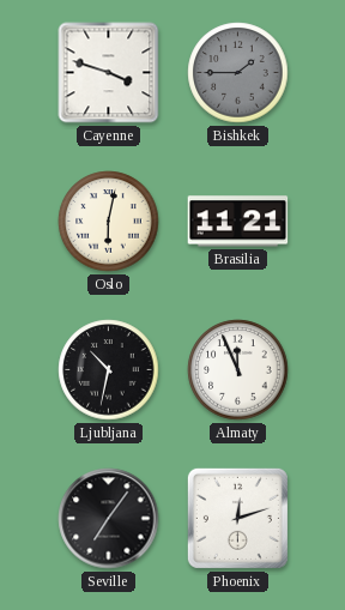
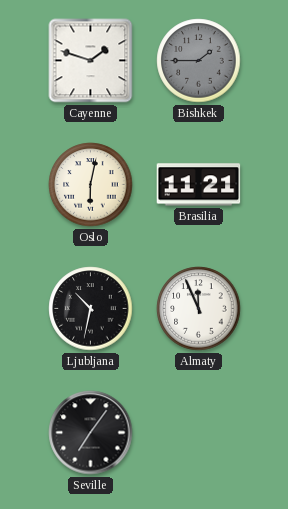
Cayenne: 3:48 -> 1:48 (91, 61)
Phoenix: 12:12 -> none (237, 518)
